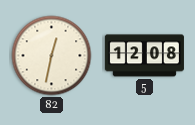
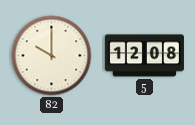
82: 12:32 -> 10:00 (52, 56)
